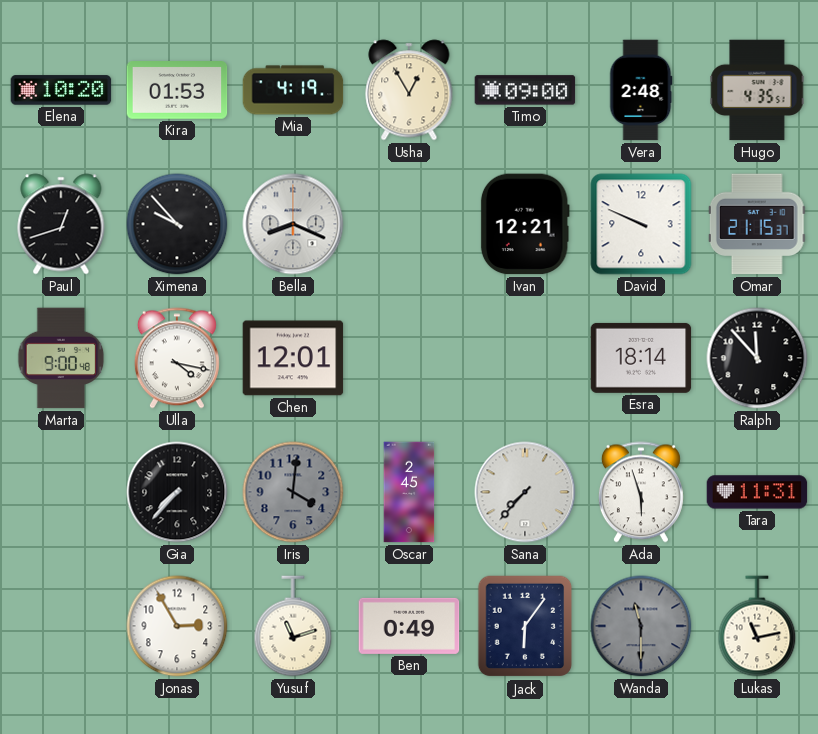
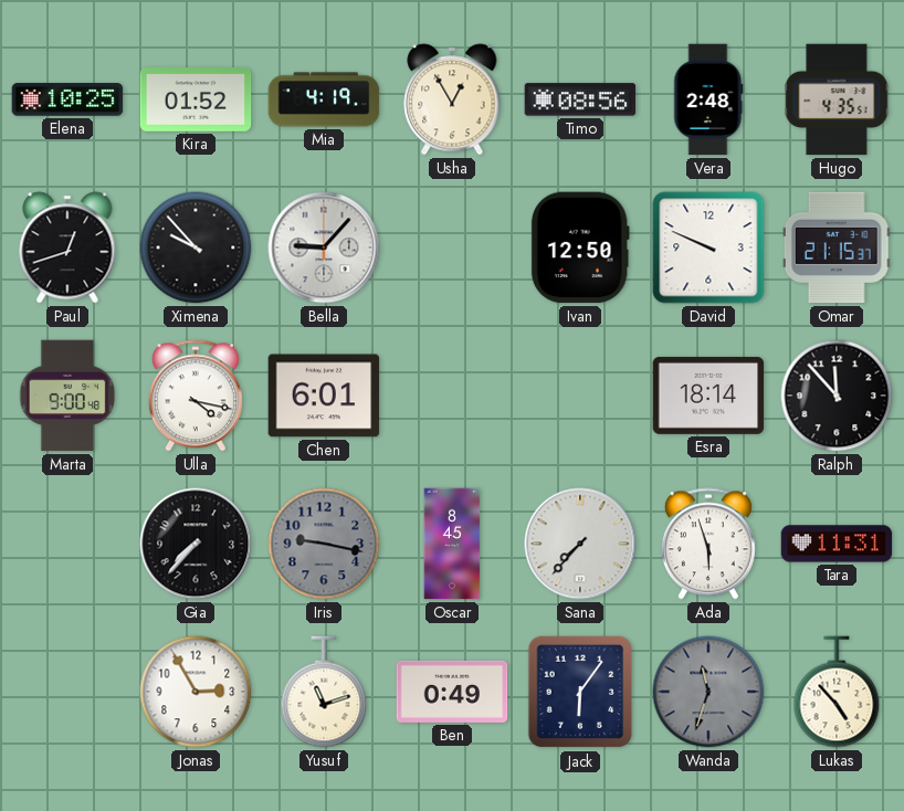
Elena: 10:20 -> 10:25 (67, 99)
Kira: 01:53 -> 01:52 (196, 101)
Timo: 09:00 -> 08:56 (580, 99)
Bella: 8:19 -> 9:07 (324, 247)
Ivan: 12:21 -> 12:50 (580, 247)
Chen: 12:01 -> 6:01 (324, 396)
Iris: 4:01 -> 9:17 (324, 544)
Oscar: 2:45 -> 8:45 (452, 544)
Wanda: 11:30 -> 11:33 (708, 692)
Lukas: 11:13 -> 4:53 (837, 692)
